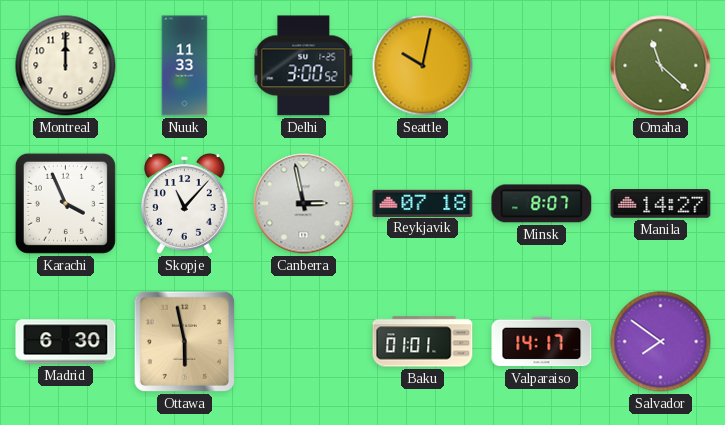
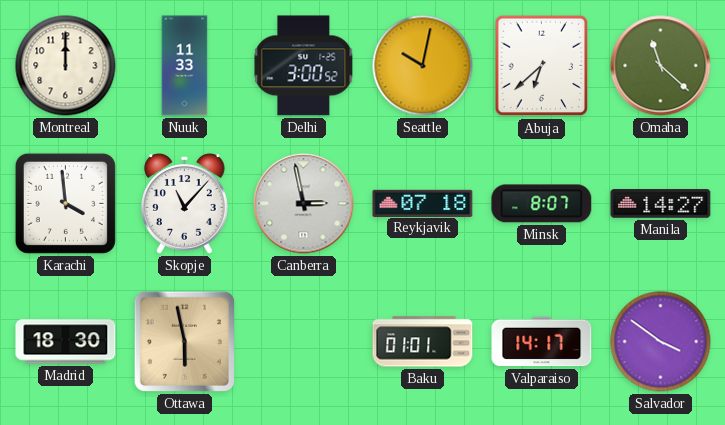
Abuja: none -> 6:38 (542, 66)
Karachi: 3:56 -> 3:59 (65, 203)
Madrid: 6:30 -> 18:30 (66, 342)
Salvador: 7:51 -> 3:51 (661, 342)
